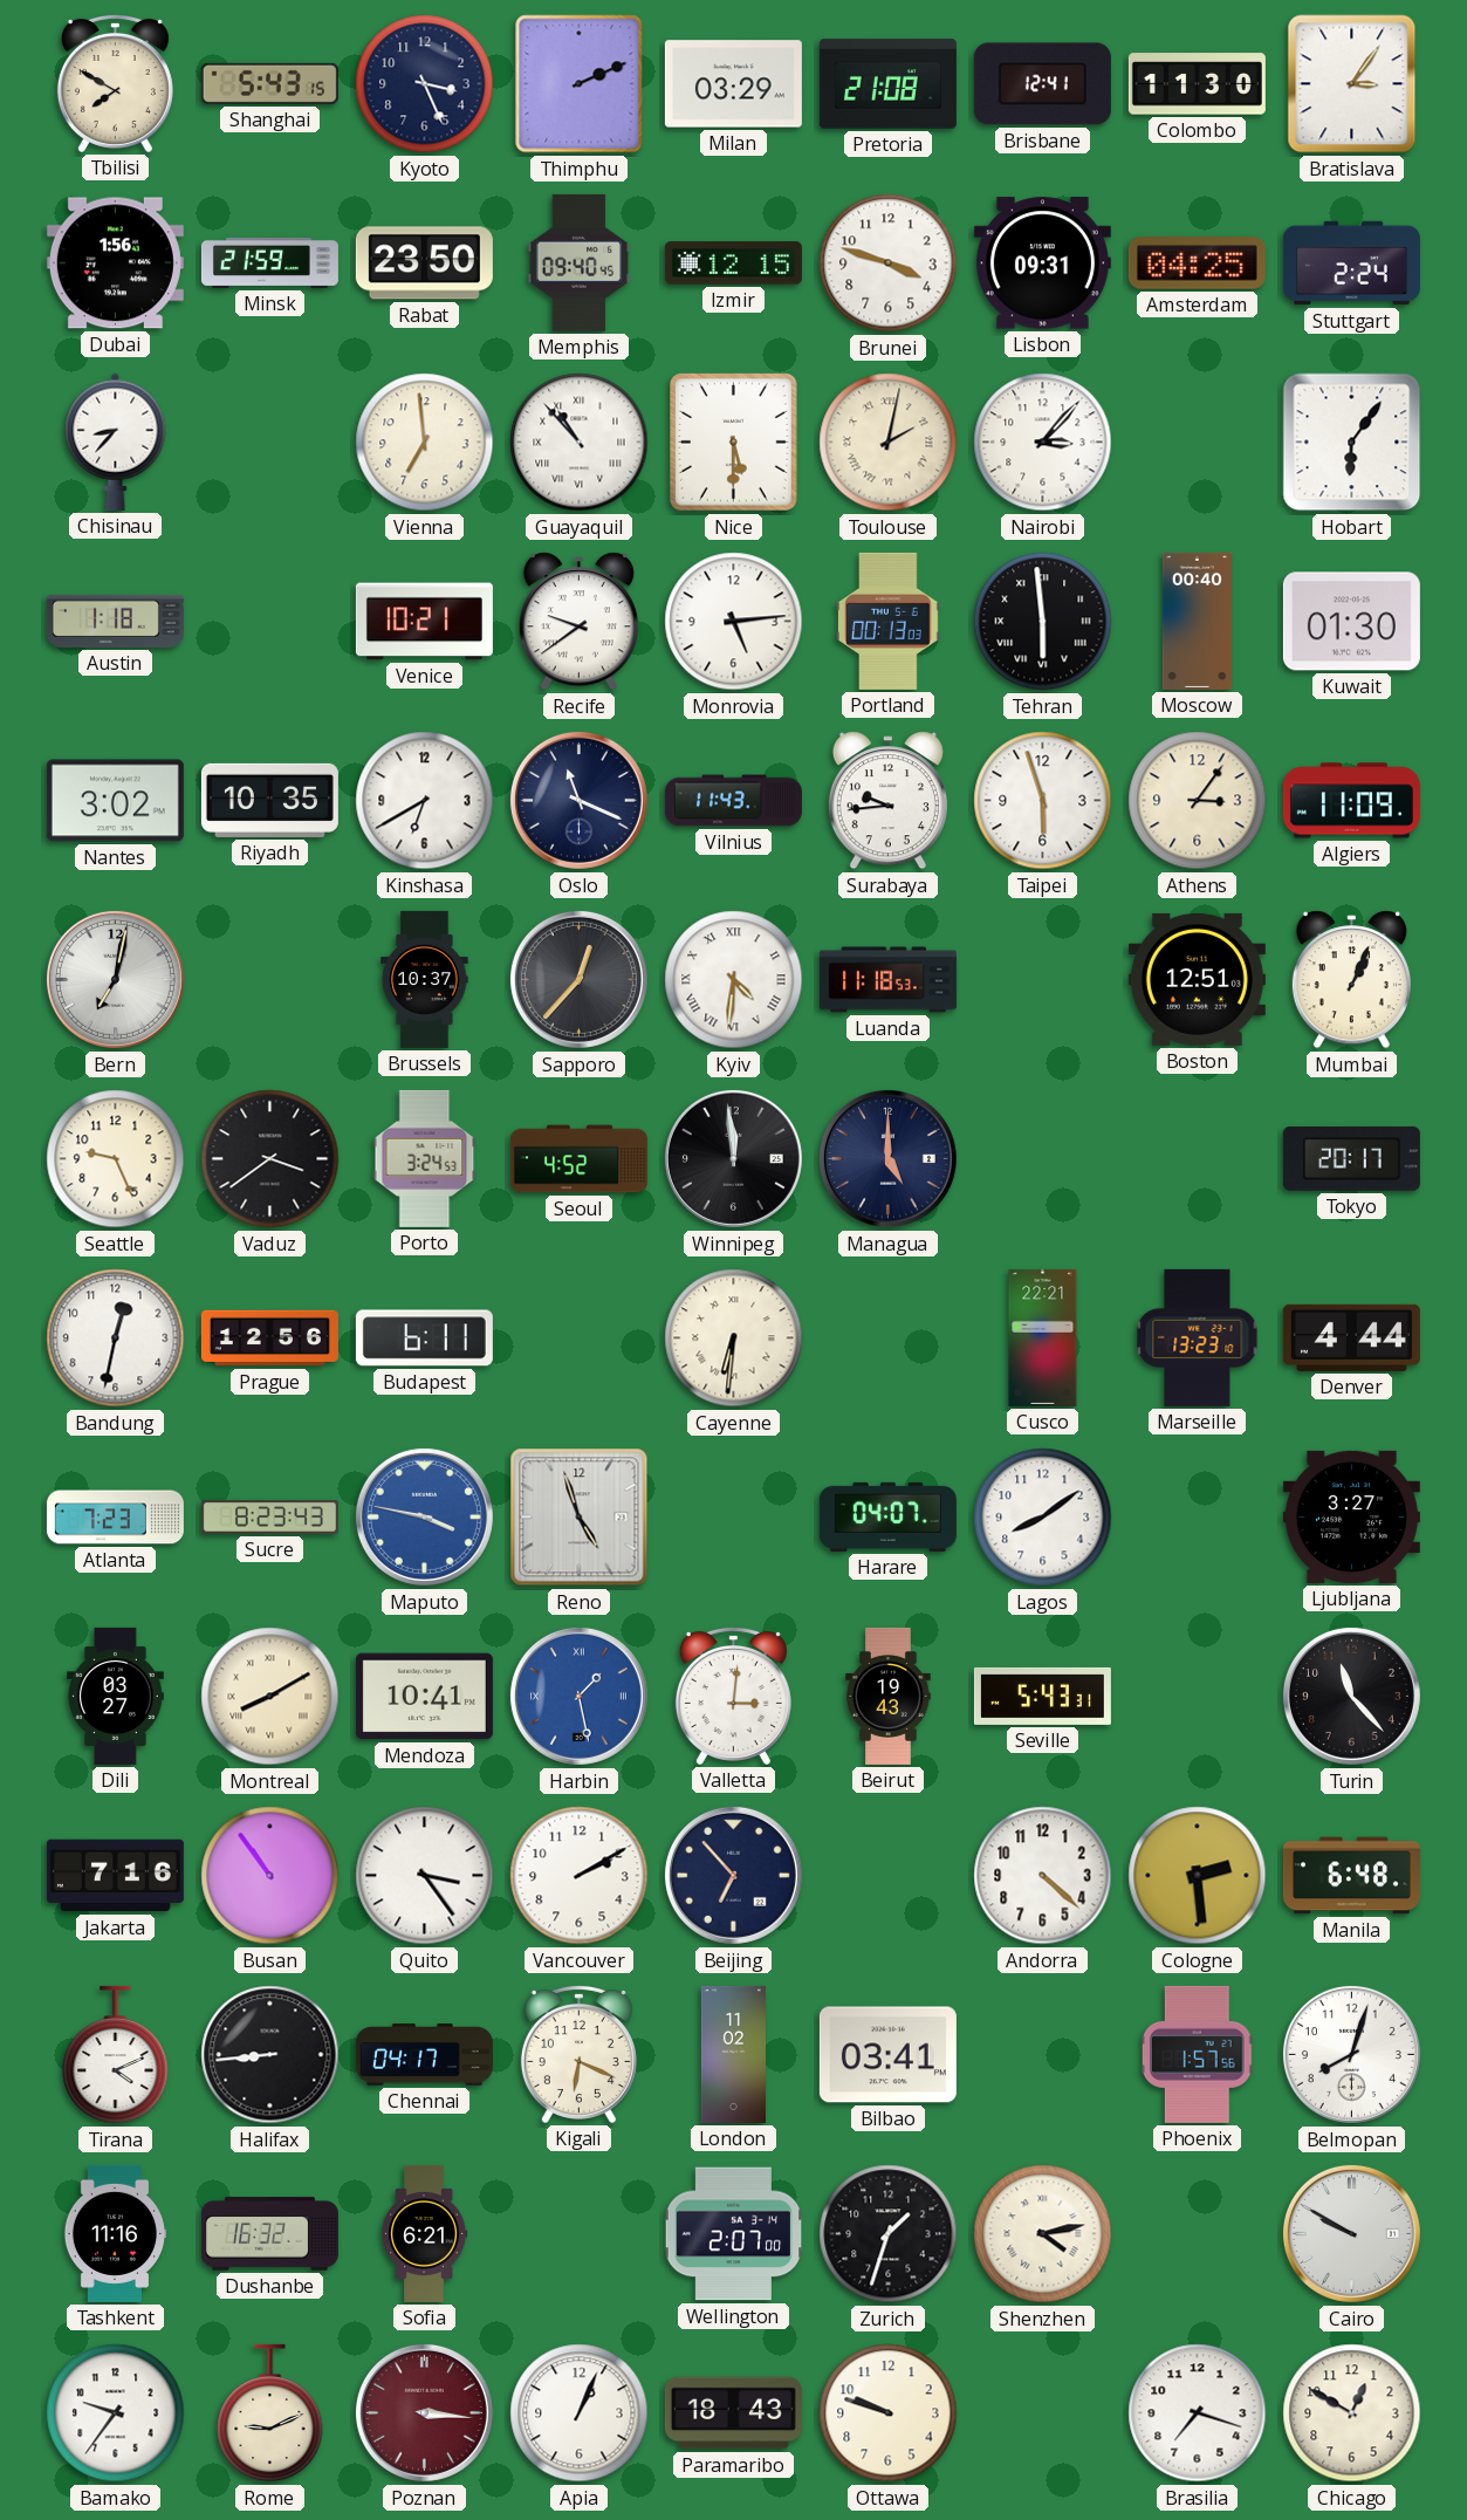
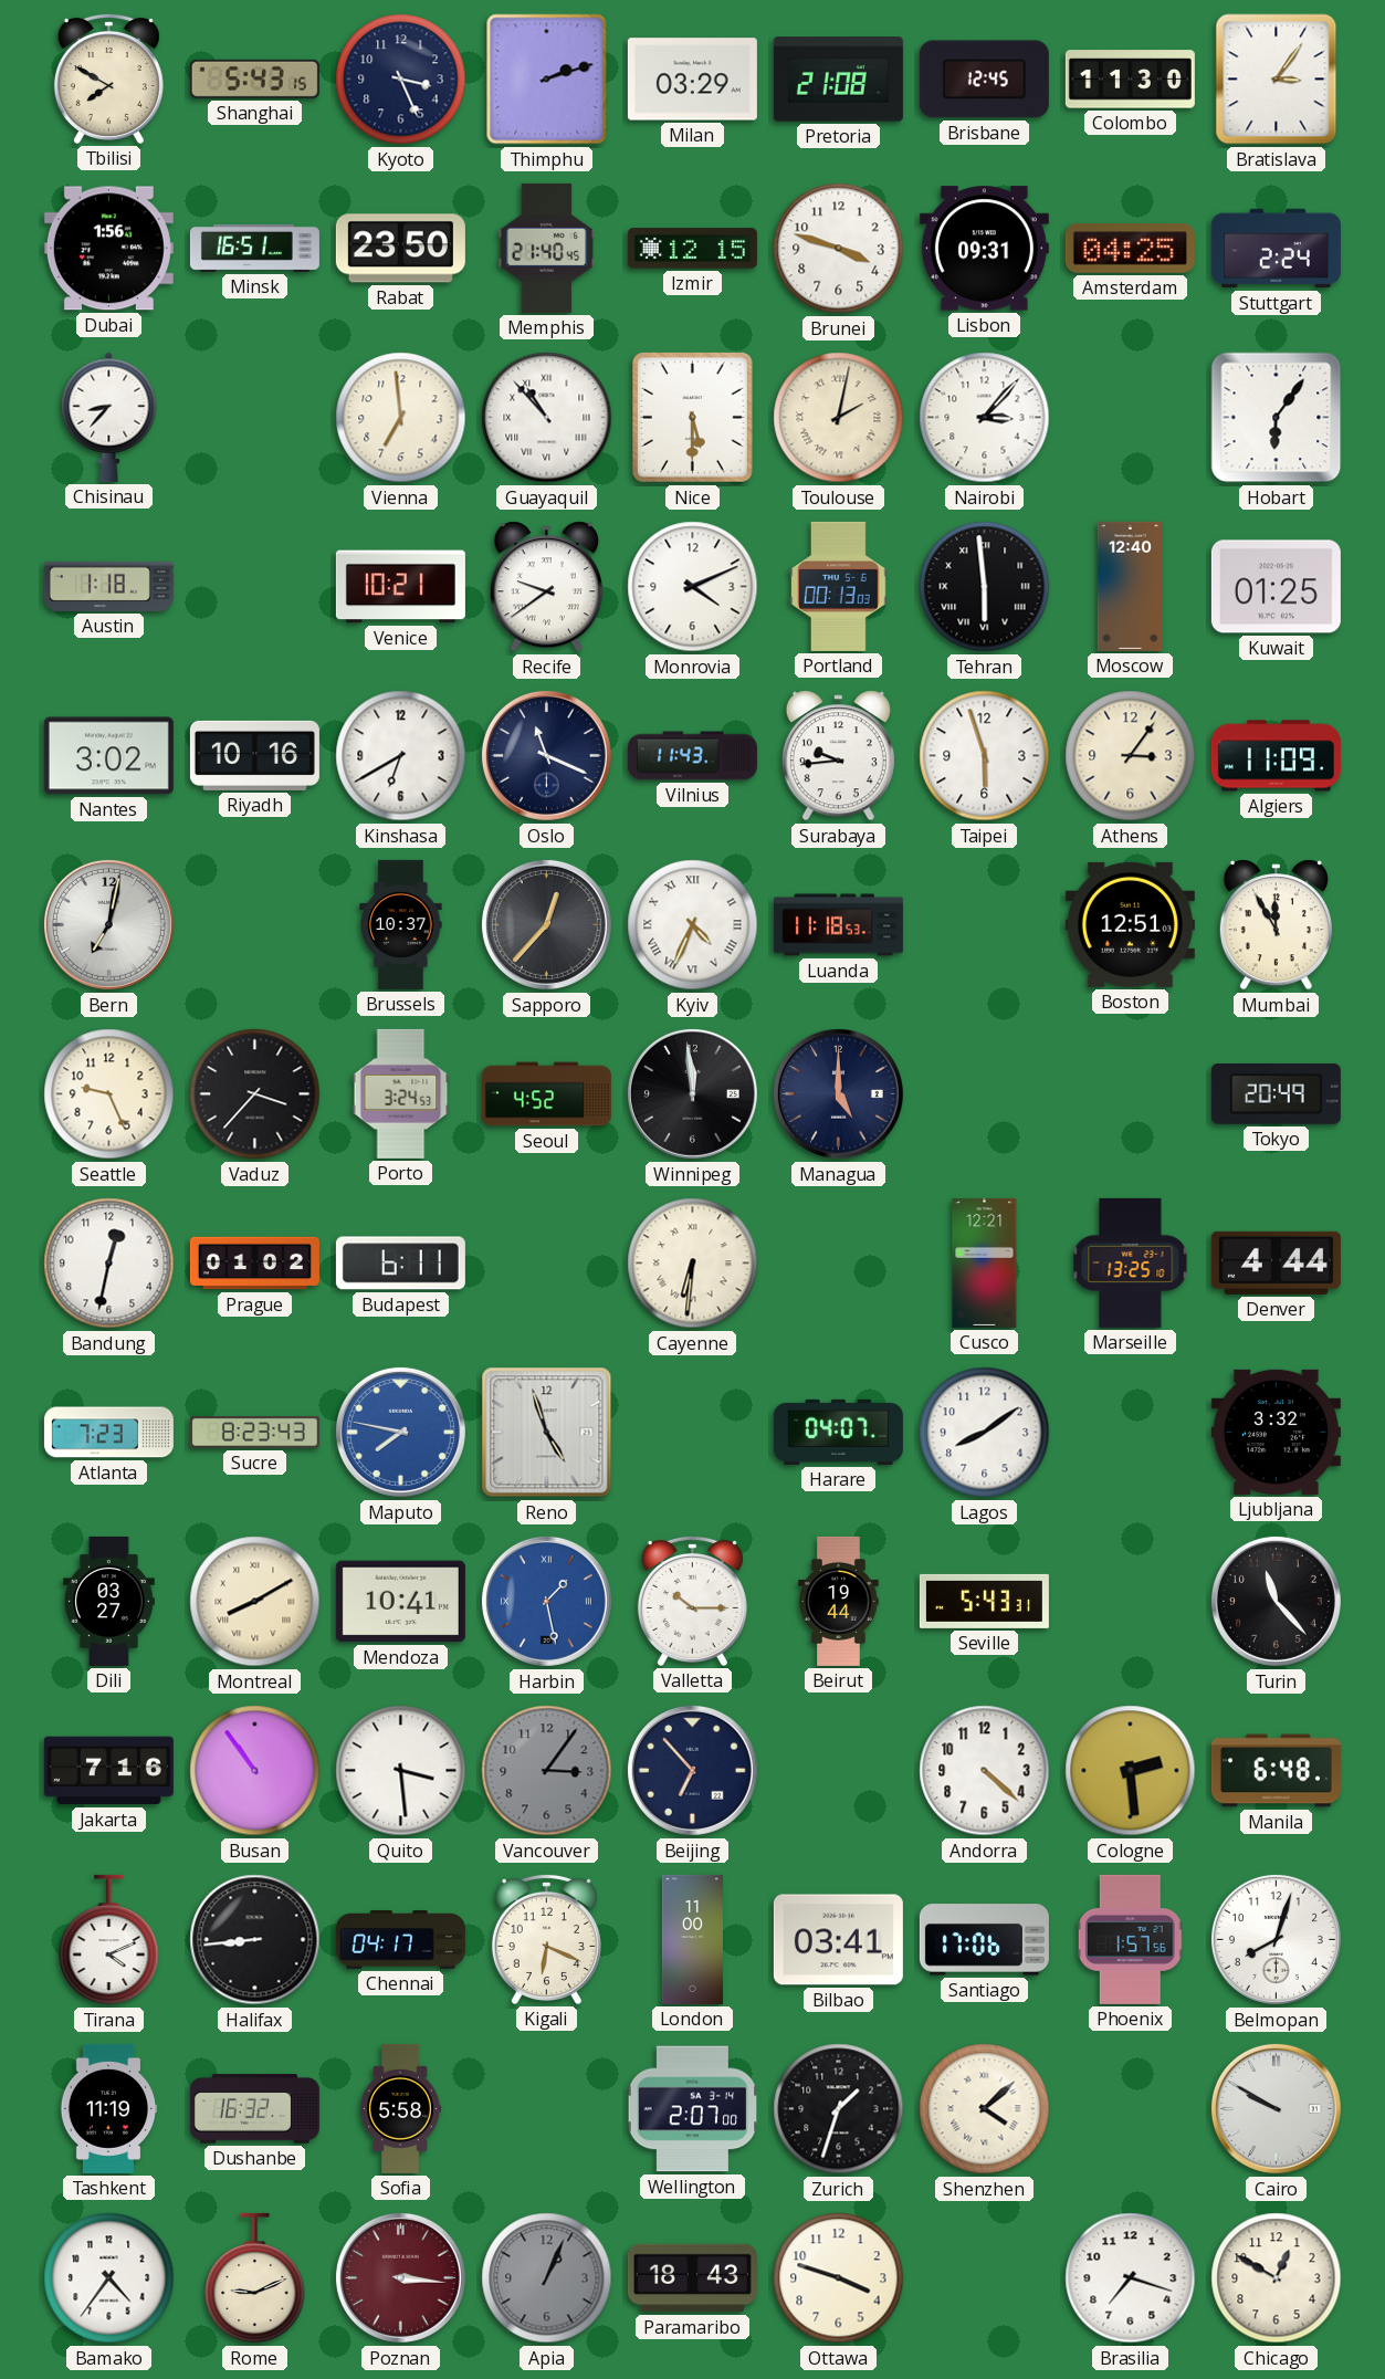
Thimphu: 2:11 -> 2:12 (547, 80)
Brisbane: 12:41 -> 12:45 (984, 80)
Minsk: 21:59 -> 16:51 (254, 248)
Memphis: 09:40 -> 21:40 (547, 248)
Monrovia: 5:14 -> 4:11 (693, 587)
Moscow: 00:40 -> 12:40 (1130, 586)
Kuwait: 01:30 -> 01:25 (1276, 587)
Riyadh: 10:35 -> 10:16 (254, 755)
Kyiv: 4:31 -> 4:34 (693, 925)
Mumbai: 1:04 -> 11:55 (1276, 925)
Vaduz: 3:39 -> 3:37 (255, 1094)
Tokyo: 20:17 -> 20:49 (1276, 1093)
Prague: 12:56 -> 01:02 (254, 1264)
Cusco: 22:21 -> 12:21 (985, 1262)
Marseille: 13:23 -> 13:25 (1131, 1262)
Maputo: 3:47 -> 7:47 (400, 1432)
Ljubljana: 3:27 -> 3:32 (1276, 1432)
Valletta: 3:01 -> 10:15 (692, 1601)
Beirut: 19:43 -> 19:44 (839, 1601)
Quito: 3:24 -> 3:29 (401, 1771)
Vancouver: 2:10 -> 3:06 (547, 1771)
Vancouver dial: white -> grey (547, 1771)
London: 11:02 -> 11:00 (692, 1939)
Santiago: none -> 17:06 (984, 1940)
Tashkent: 11:16 -> 11:19 (108, 2108)
Sofia: 6:21 -> 5:58 (400, 2108)
Shenzhen: 4:13 -> 4:08 (985, 2109)
Bamako: 9:36 -> 4:36 (109, 2278)
Apia dial: white -> grey (547, 2278)
Ottawa: 9:48 -> 3:48 (839, 2278)
